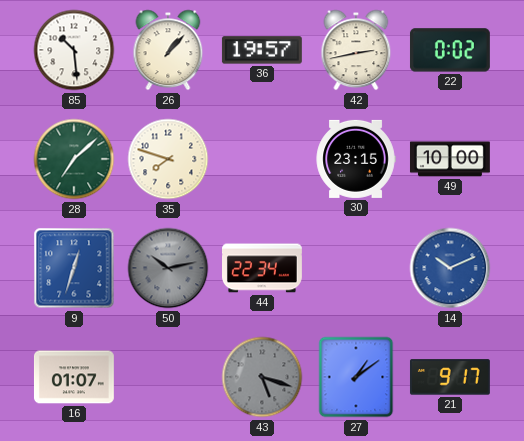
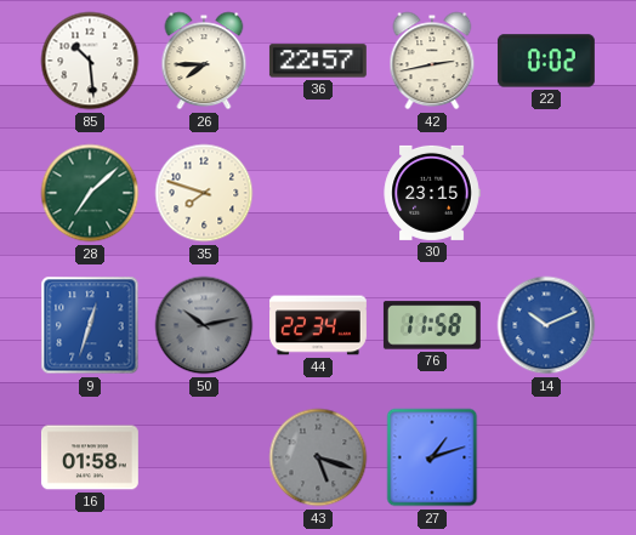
26: 1:07 -> 7:45 (204, 61)
36: 19:57 -> 22:57 (318, 61)
49: 10:00 -> none (450, 159)
76: none -> 11:58 (432, 325)
16: 01:07 -> 01:58 (90, 457)
27: 1:09 -> 1:12 (432, 457)
21: 9:17 -> none (450, 377)
